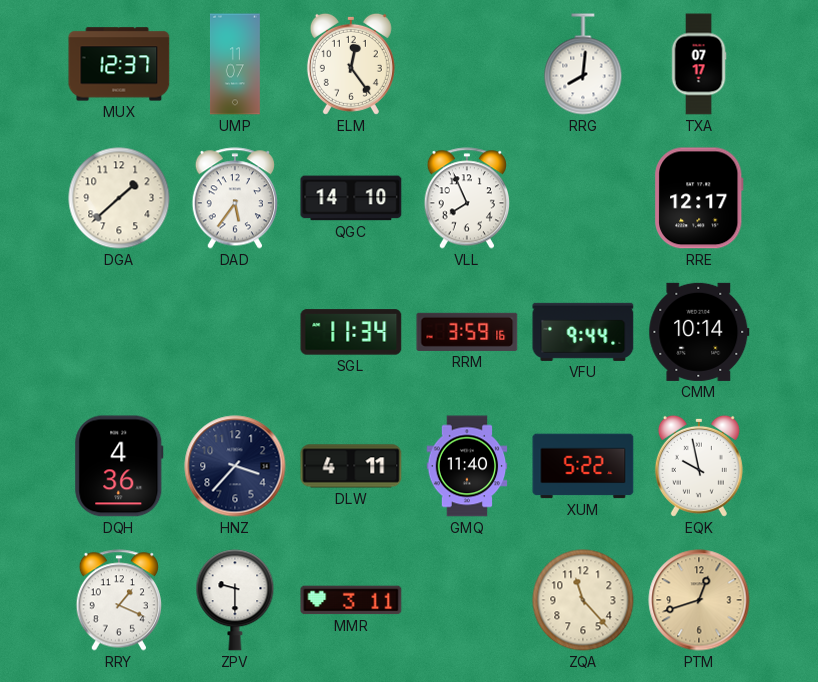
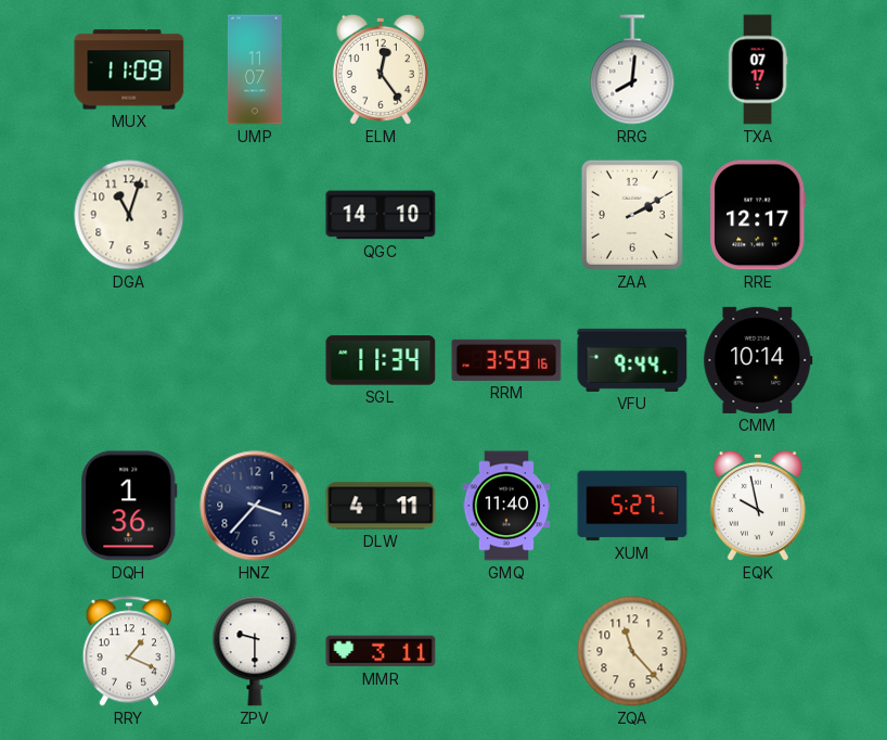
MUX: 12:37 -> 11:09 (129, 69)
DGA: 1:38 -> 11:03 (129, 215)
DAD: 5:36 -> none (234, 198)
VLL: 7:56 -> none (466, 198)
ZAA: none -> 2:10 (632, 215)
DQH: 4:36 -> 1:36 (129, 506)
XUM: 5:22 -> 5:27 (632, 506)
PTM: 12:42 -> none (699, 600)
